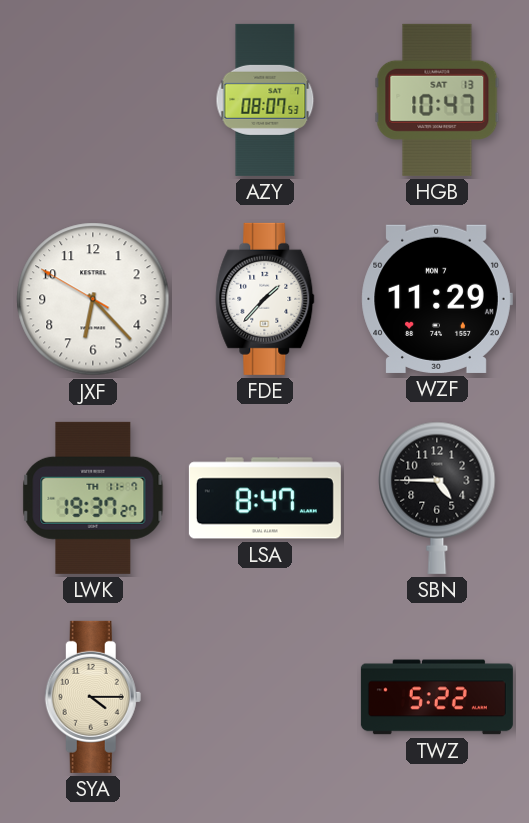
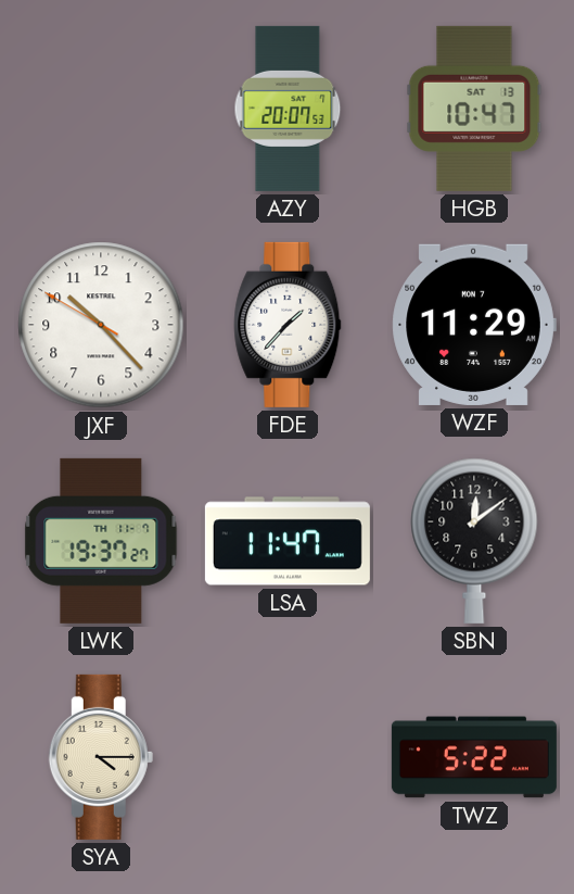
AZY: 08:07 -> 20:07 (288, 109)
JXF: 6:22 -> 10:22 (101, 325)
LSA: 8:47 -> 11:47 (288, 541)
SBN: 4:45 -> 12:09 (474, 541)
